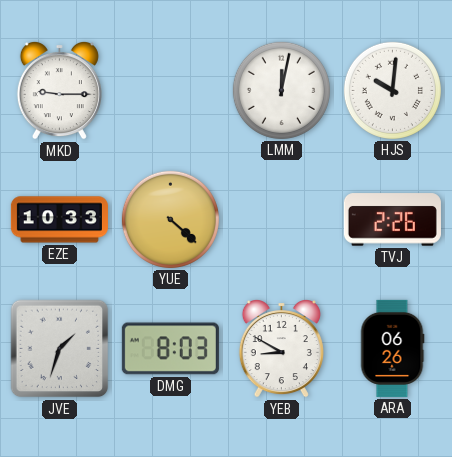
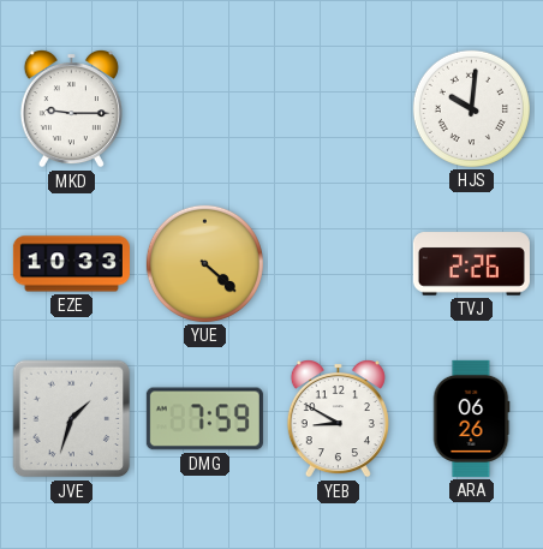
LMM: 12:02 -> none (281, 90)
DMG: 8:03 -> 7:59 (204, 419)
